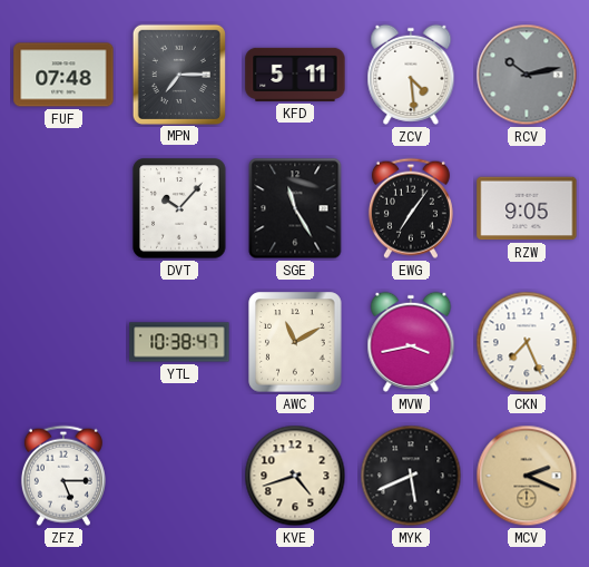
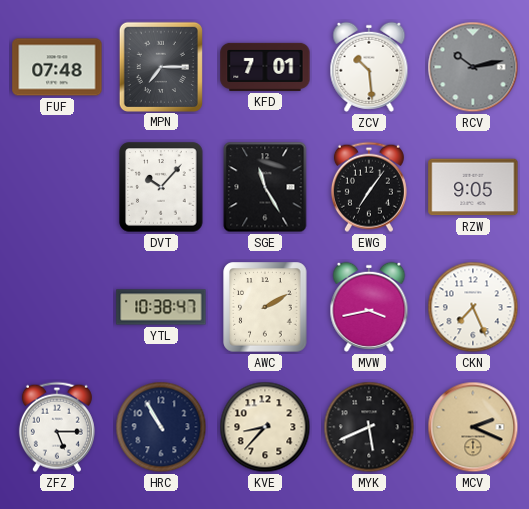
KFD: 5:11 -> 7:01 (265, 67)
ZCV: 4:29 -> 10:29 (369, 67)
AWC: 11:10 -> 2:10 (265, 307)
HRC: none -> 10:55 (161, 427)
KVE: 4:42 -> 8:37 (265, 427)
